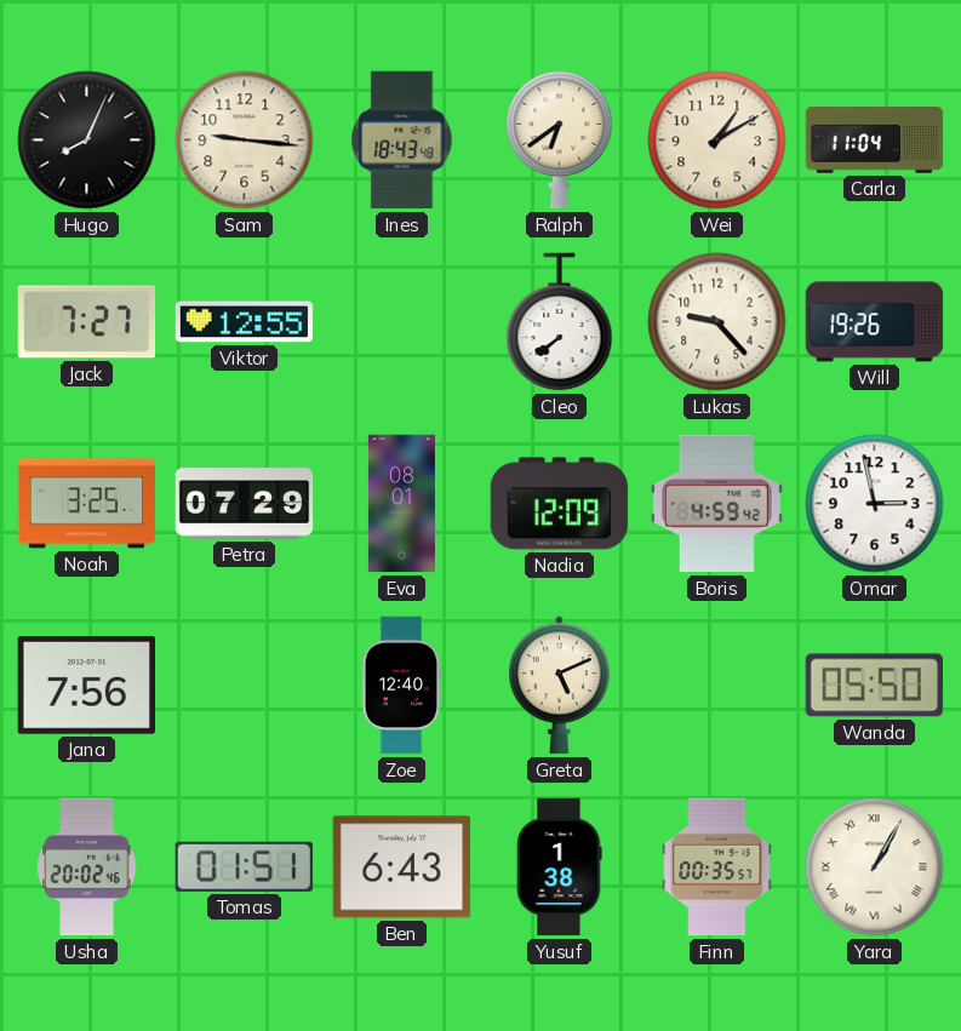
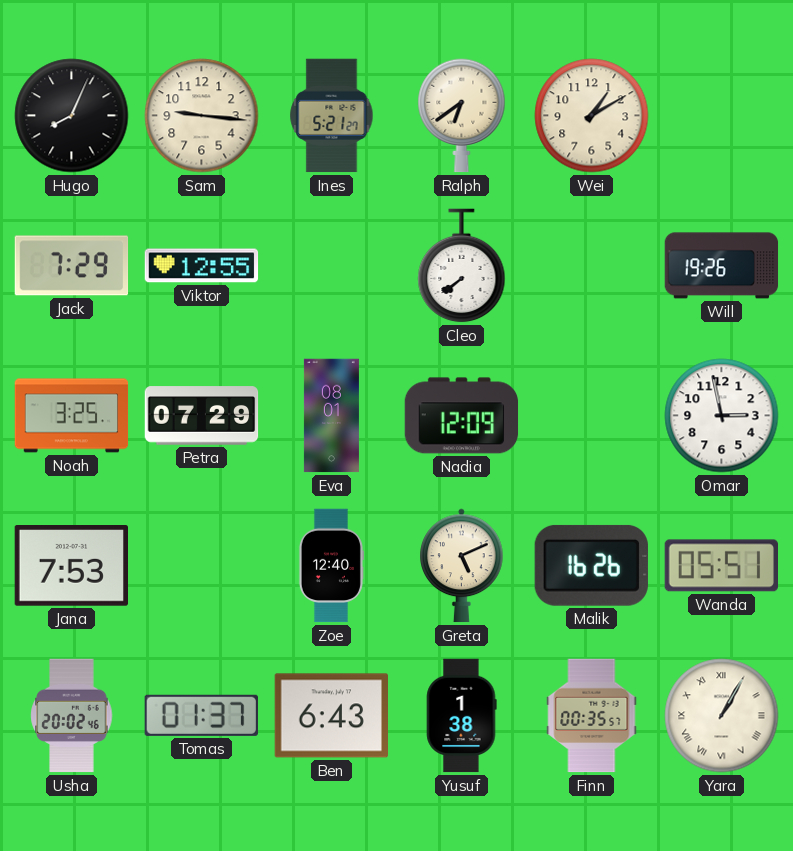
Ines: 18:43 -> 5:21 (332, 116)
Carla: 11:04 -> none (875, 141)
Jack: 7:27 -> 7:29 (72, 266)
Lukas: 9:23 -> none (717, 322)
Boris: 4:59 -> none (716, 504)
Jana: 7:56 -> 7:53 (71, 566)
Malik: none -> 16:26 (591, 565)
Wanda: 05:50 -> 05:51 (721, 566)
Tomas: 01:51 -> 01:37 (201, 715)
